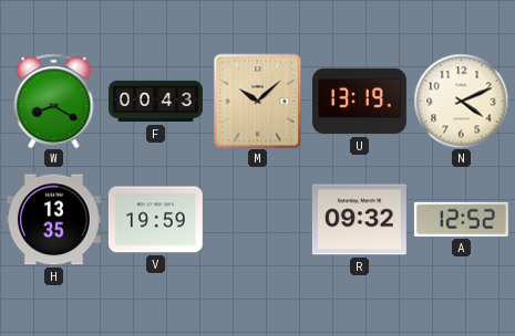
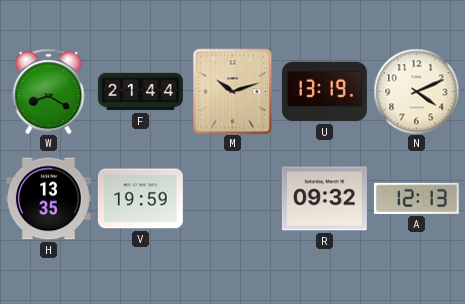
F: 00:43 -> 21:44 (141, 92)
M: 10:08 -> 10:12 (233, 91)
A: 12:52 -> 12:13 (416, 198)
